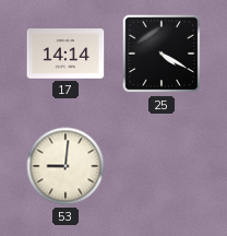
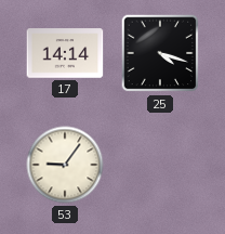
25: 4:20 -> 4:18 (160, 53)
53: 9:01 -> 9:06 (65, 165)
